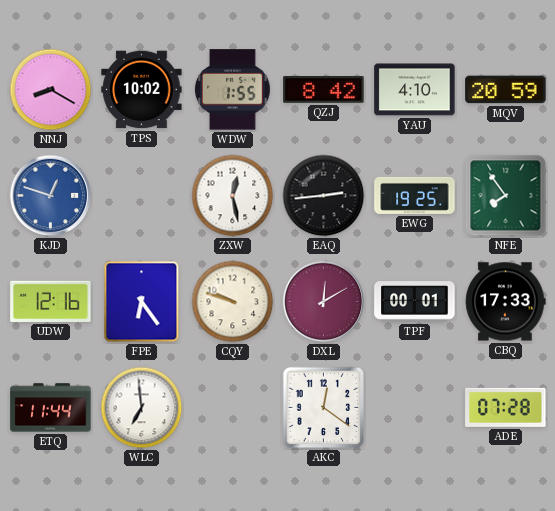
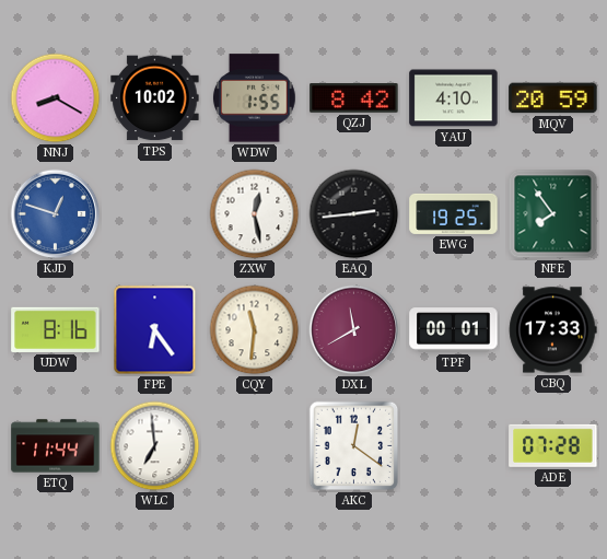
UDW: 12:16 -> 8:16 (56, 329)
CQY: 9:48 -> 11:31 (255, 330)
DXL: 12:10 -> 11:40 (354, 330)
